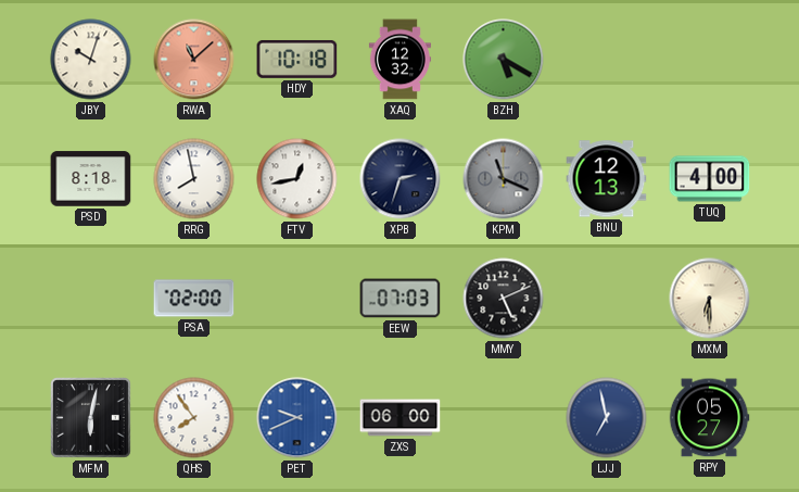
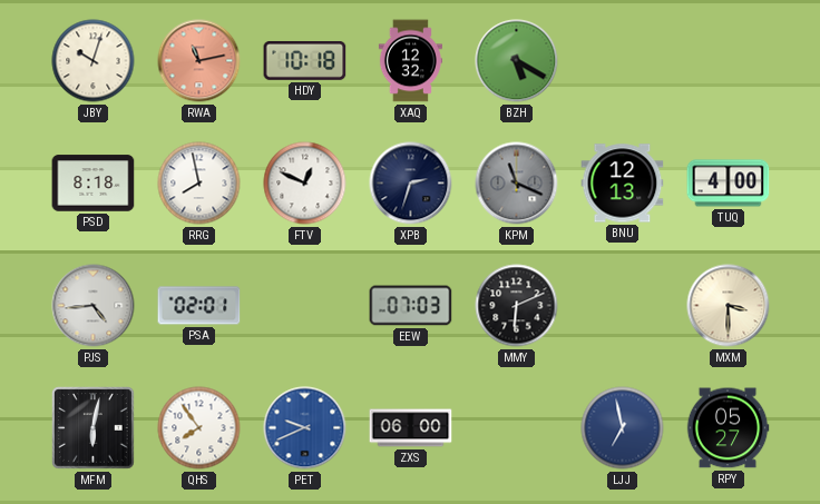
RWA: 11:08 -> 11:13 (199, 61)
FTV: 12:43 -> 12:49 (305, 184)
PJS: none -> 4:44 (94, 306)
PSA: 02:00 -> 02:01 (199, 306)
MMY: 5:11 -> 6:11 (517, 306)
MXM: 6:30 -> 3:30 (729, 306)
